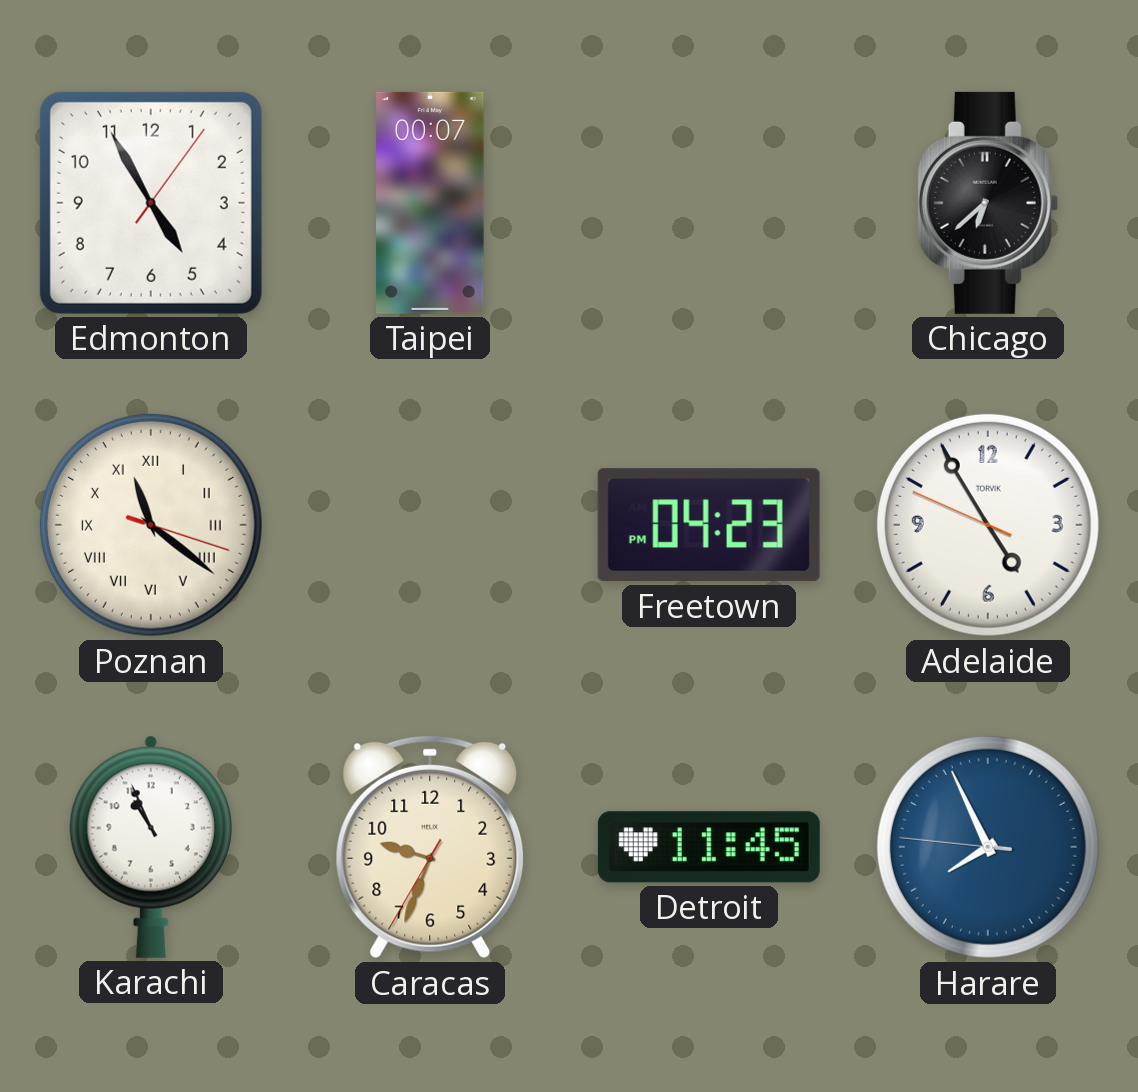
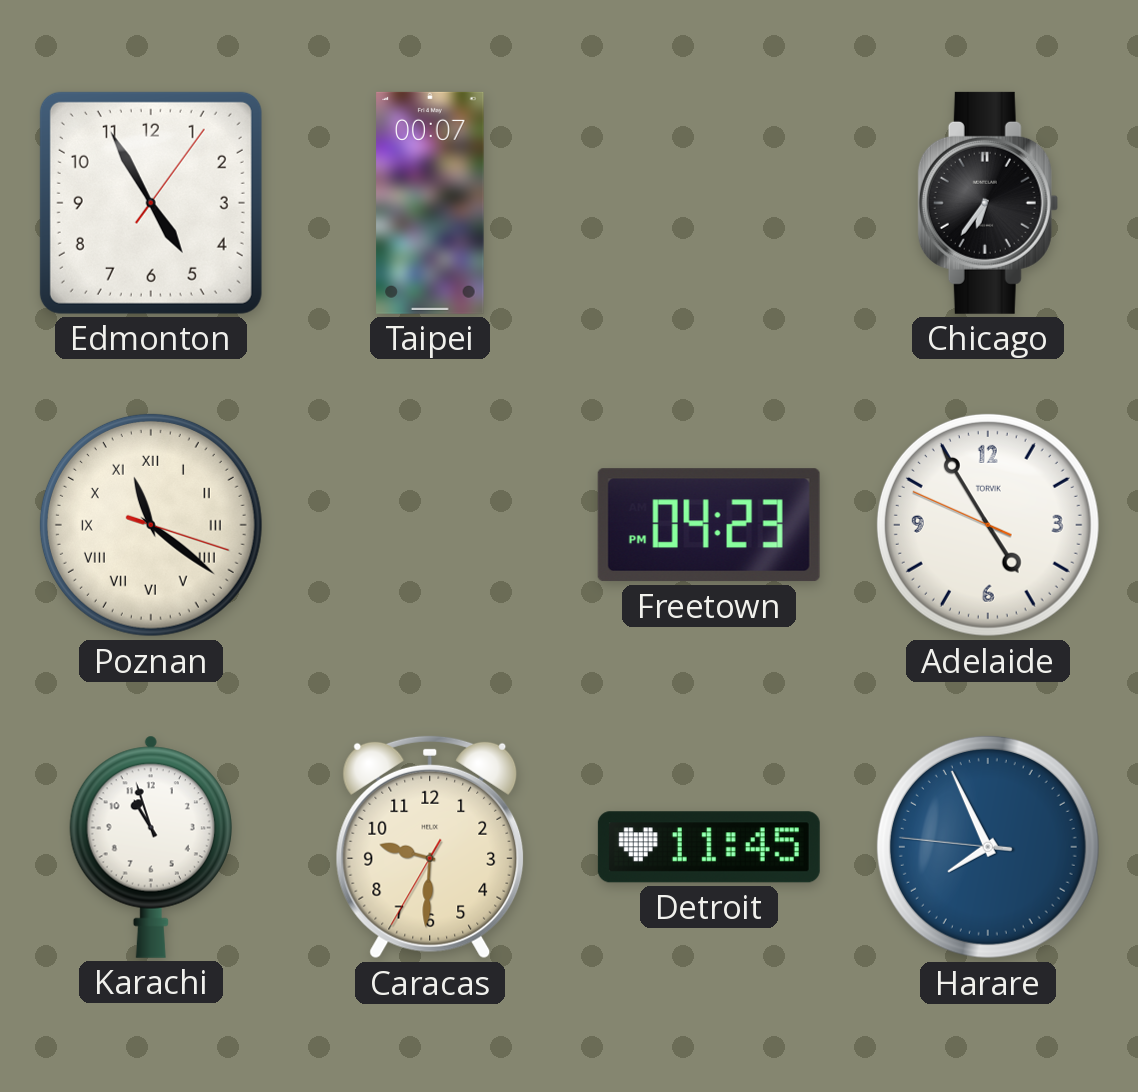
Chicago: 6:38 -> 6:36 (988, 203)
Karachi: 10:56 -> 10:57 (151, 847)
Caracas: 9:33 -> 9:30 (430, 847)
